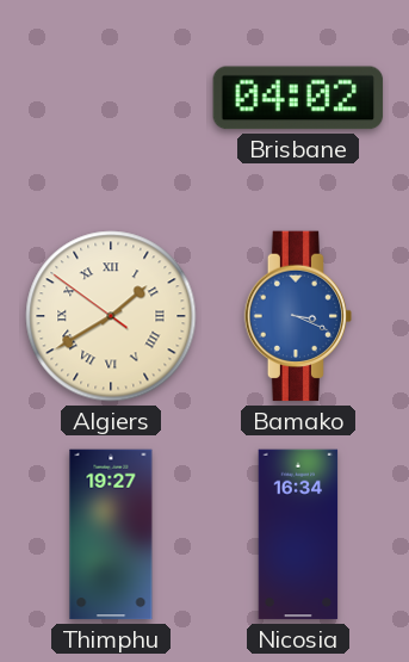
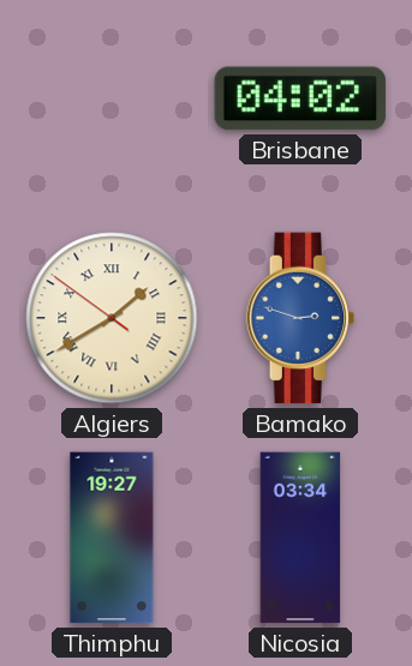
Bamako: 3:19 -> 2:48 (300, 318)
Nicosia: 16:34 -> 03:34 (300, 538)
